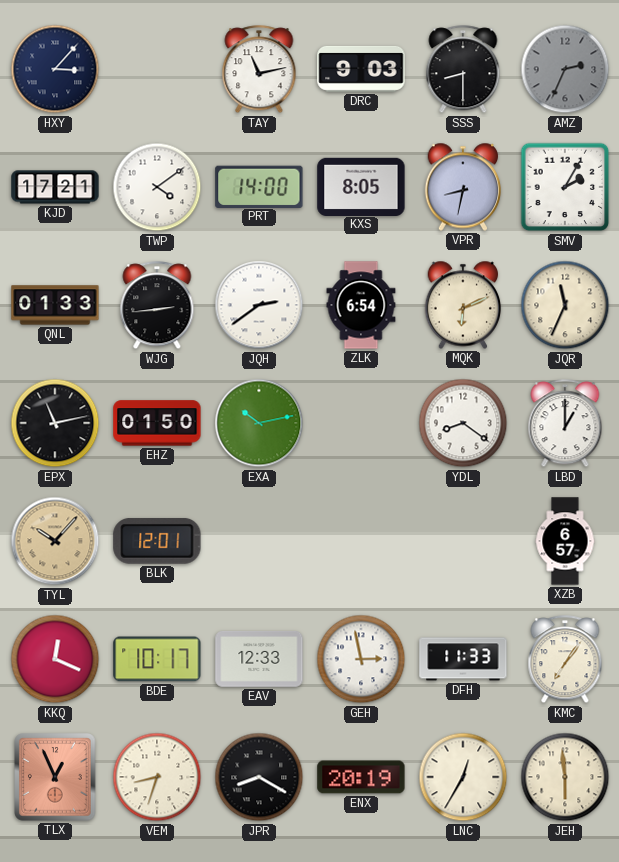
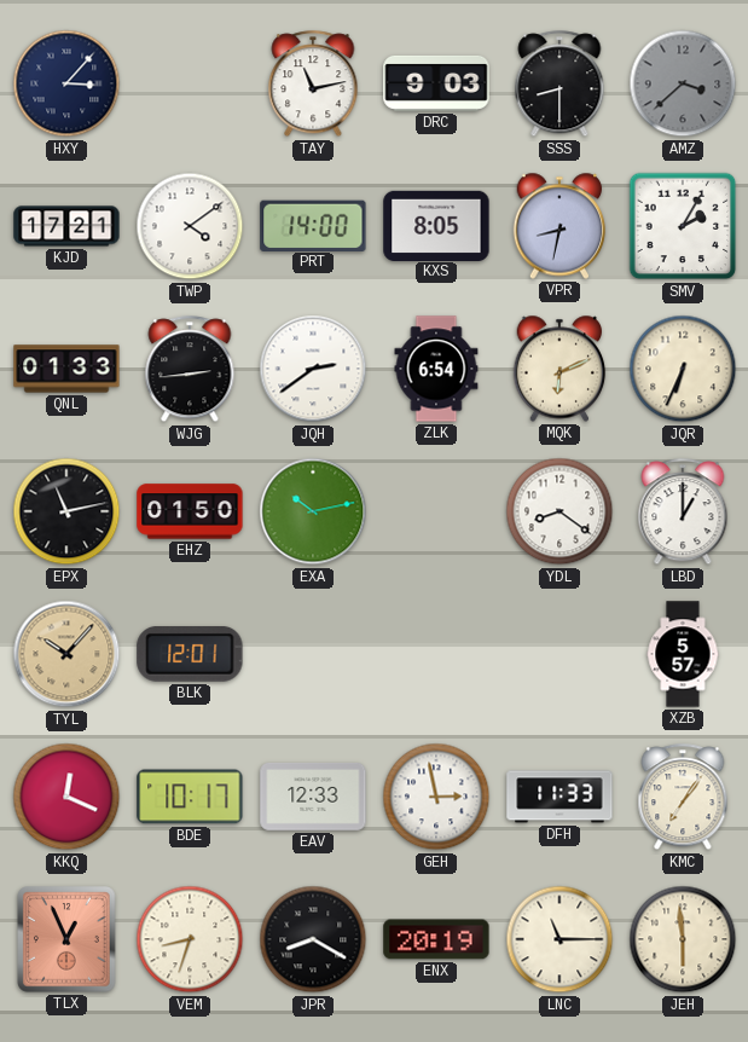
AMZ: 2:34 -> 3:38 (683, 83)
JQR: 11:34 -> 6:34 (683, 369)
XZB: 6:57 -> 5:57 (683, 654)
LNC: 12:35 -> 11:15 (559, 939)
